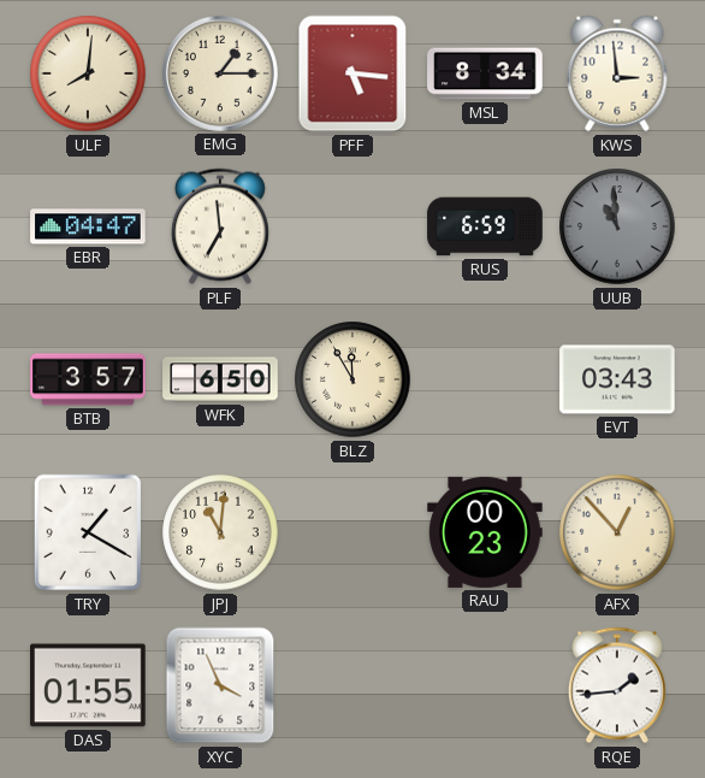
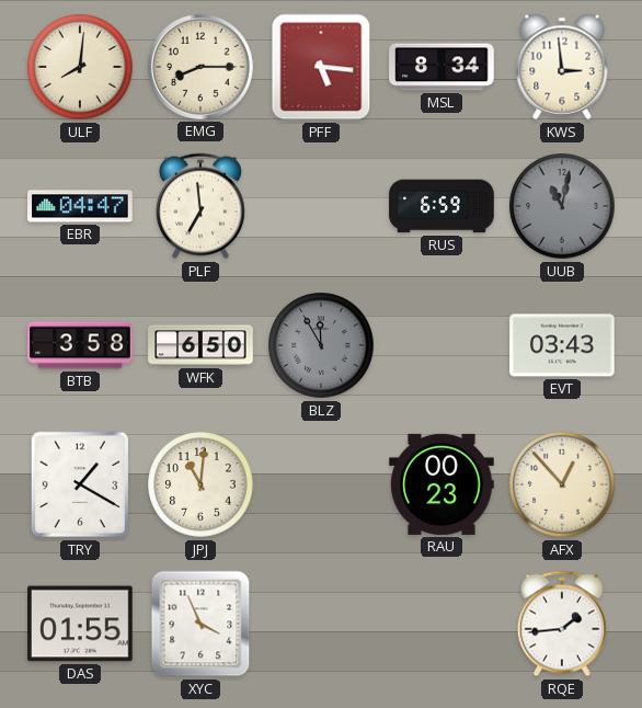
EMG: 1:15 -> 8:15 (202, 68)
UUB: 10:59 -> 11:02 (562, 206)
BTB: 3:57 -> 3:58 (80, 345)
BLZ dial: cream -> grey (321, 345)
